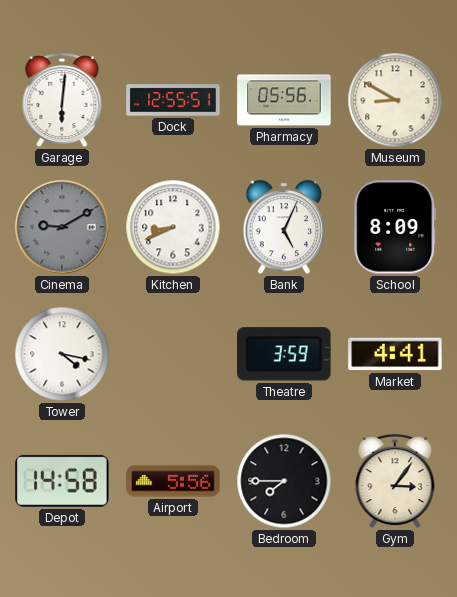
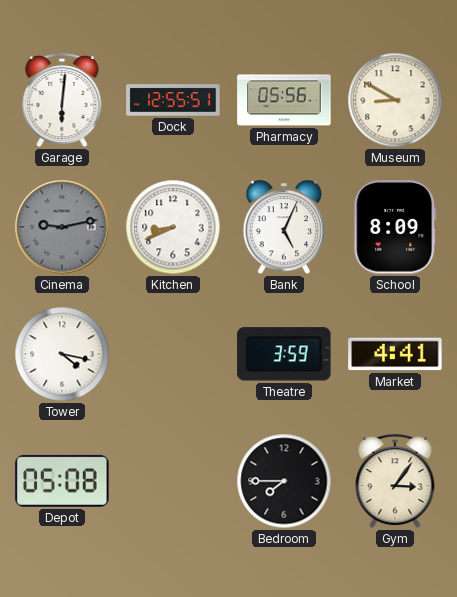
Cinema: 9:10 -> 9:13 (62, 227)
Depot: 14:58 -> 05:08 (62, 481)
Airport: 5:56 -> none (173, 481)
